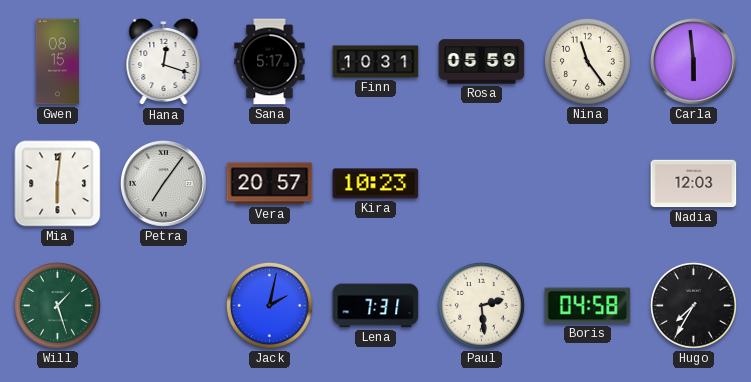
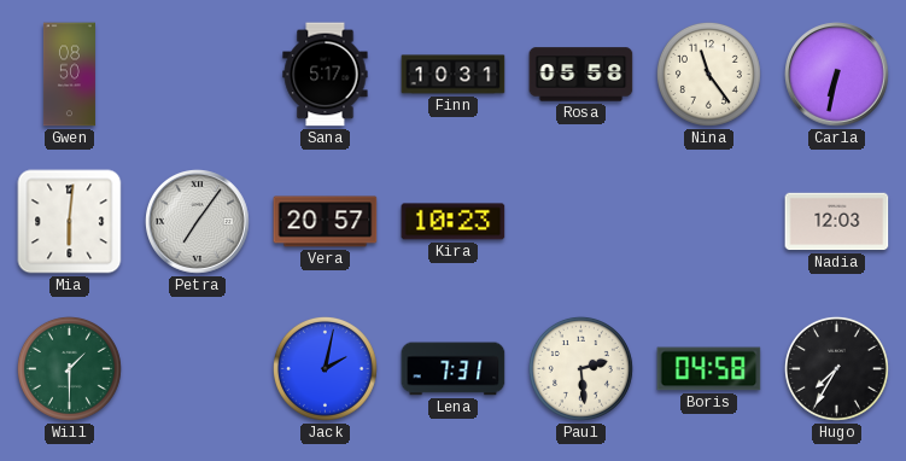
Gwen: 08:15 -> 08:50 (69, 75)
Hana: 12:18 -> none (164, 62)
Rosa: 05:59 -> 05:58 (581, 75)
Carla: 5:59 -> 6:32 (837, 75)
Will: 1:27 -> 1:30 (69, 368)
